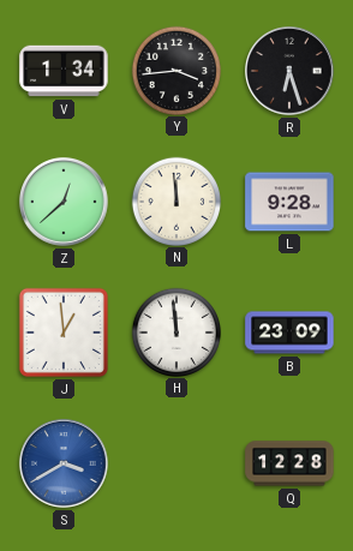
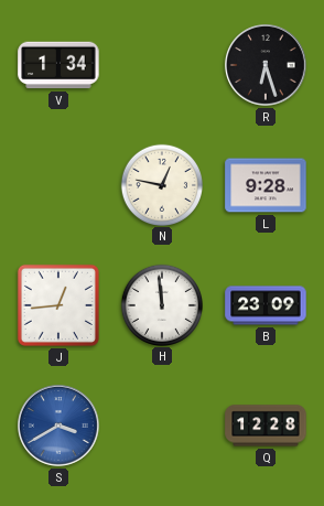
Y: 3:44 -> none (175, 70)
Z: 12:38 -> none (65, 203)
N: 11:59 -> 12:47 (161, 184)
J: 12:59 -> 12:44 (58, 305)
